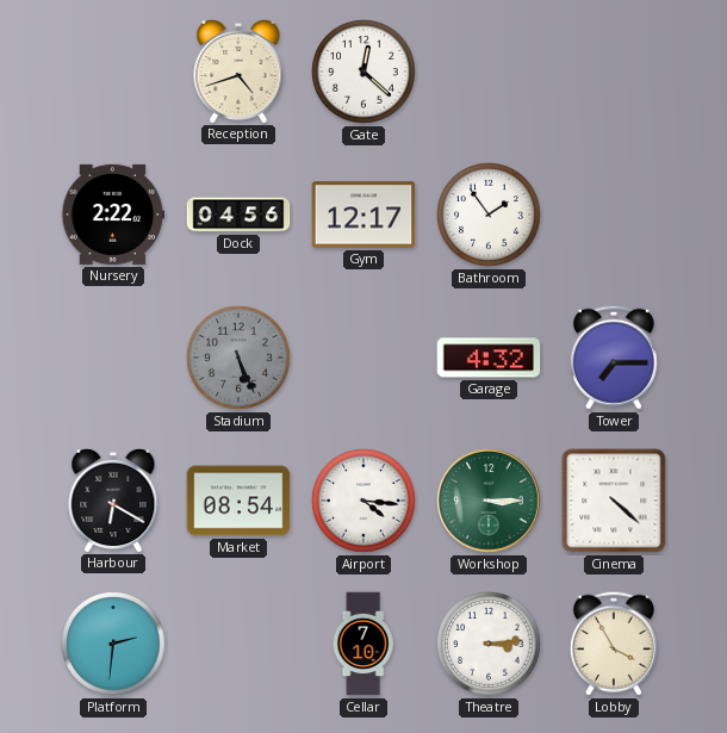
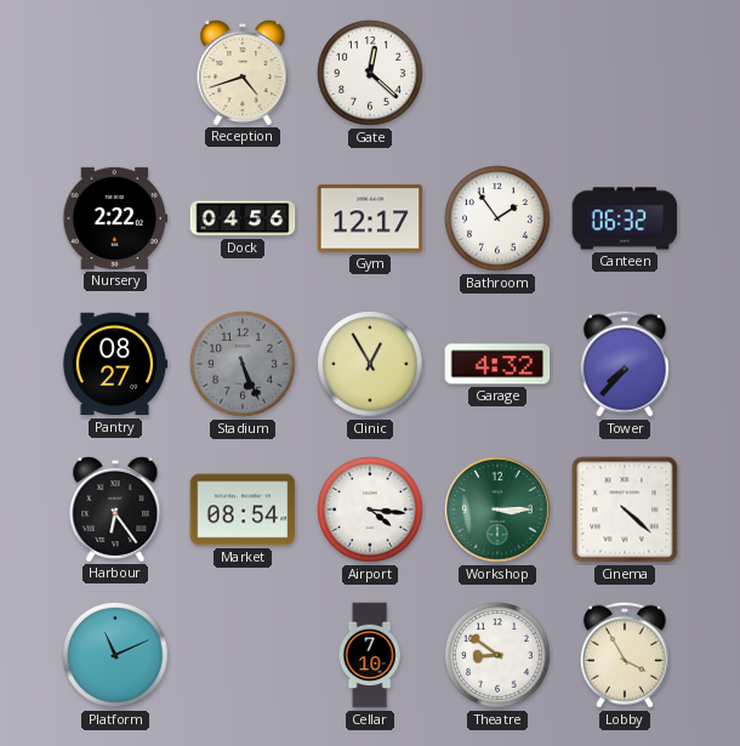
Canteen: none -> 06:32 (625, 218)
Pantry: none -> 08:27 (115, 364)
Clinic: none -> 12:55 (370, 364)
Tower: 7:15 -> 7:37 (625, 364)
Harbour: 6:20 -> 6:24 (115, 508)
Platform: 2:31 -> 11:11 (115, 655)
Theatre: 3:14 -> 8:51 (497, 655)
